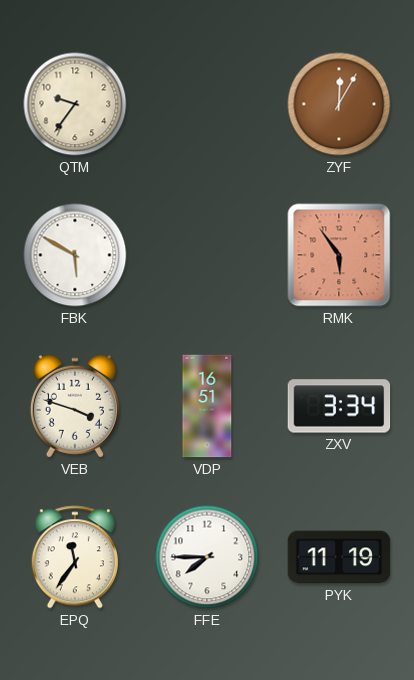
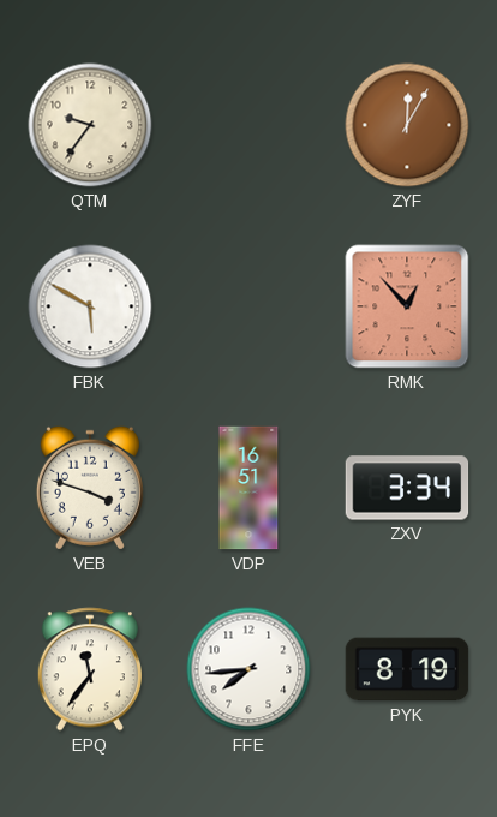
RMK: 5:54 -> 12:53 (407, 306)
FFE: 7:45 -> 7:44 (248, 669)
PYK: 11:19 -> 8:19 (407, 669)
